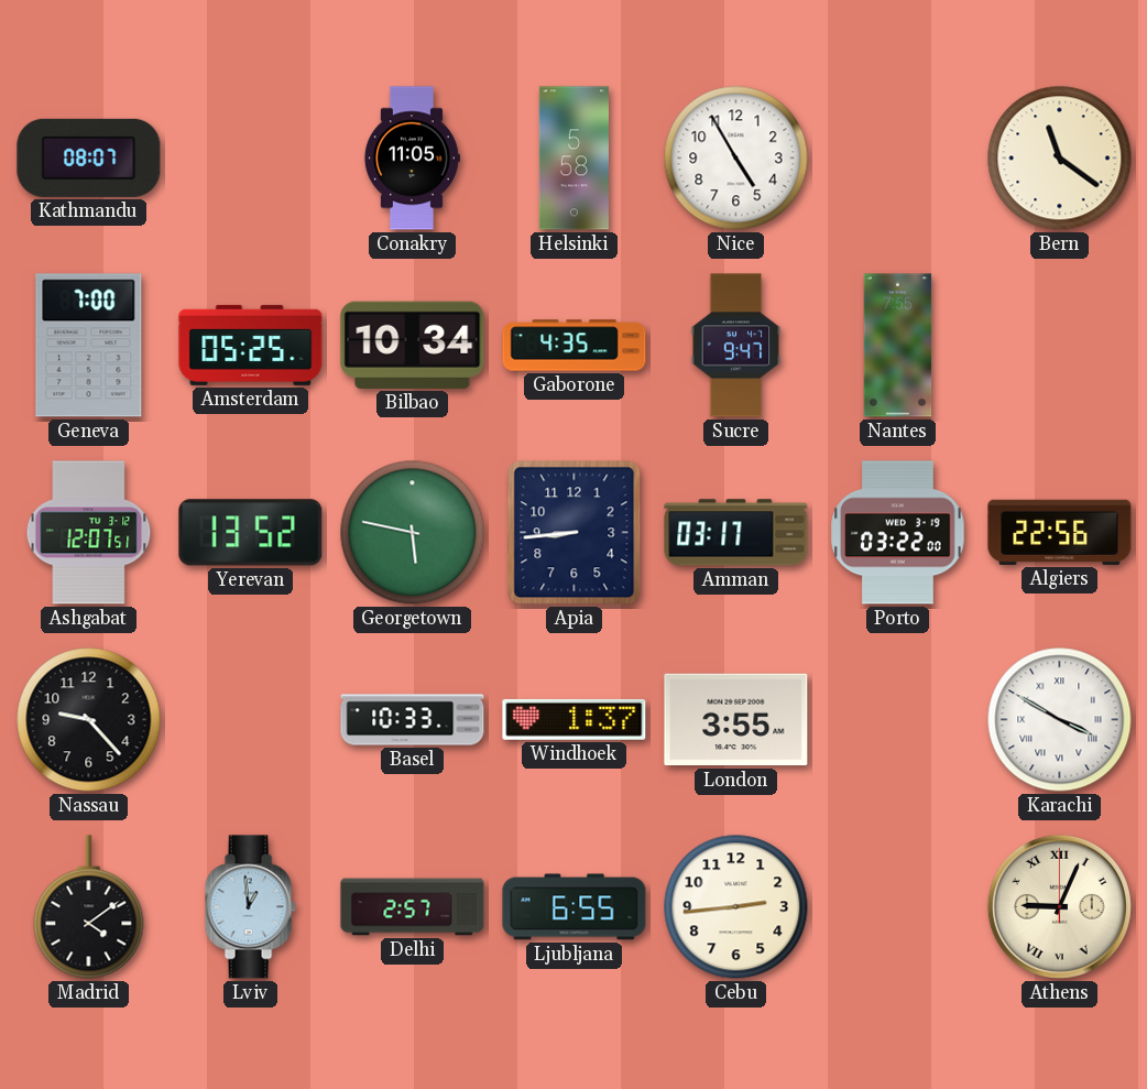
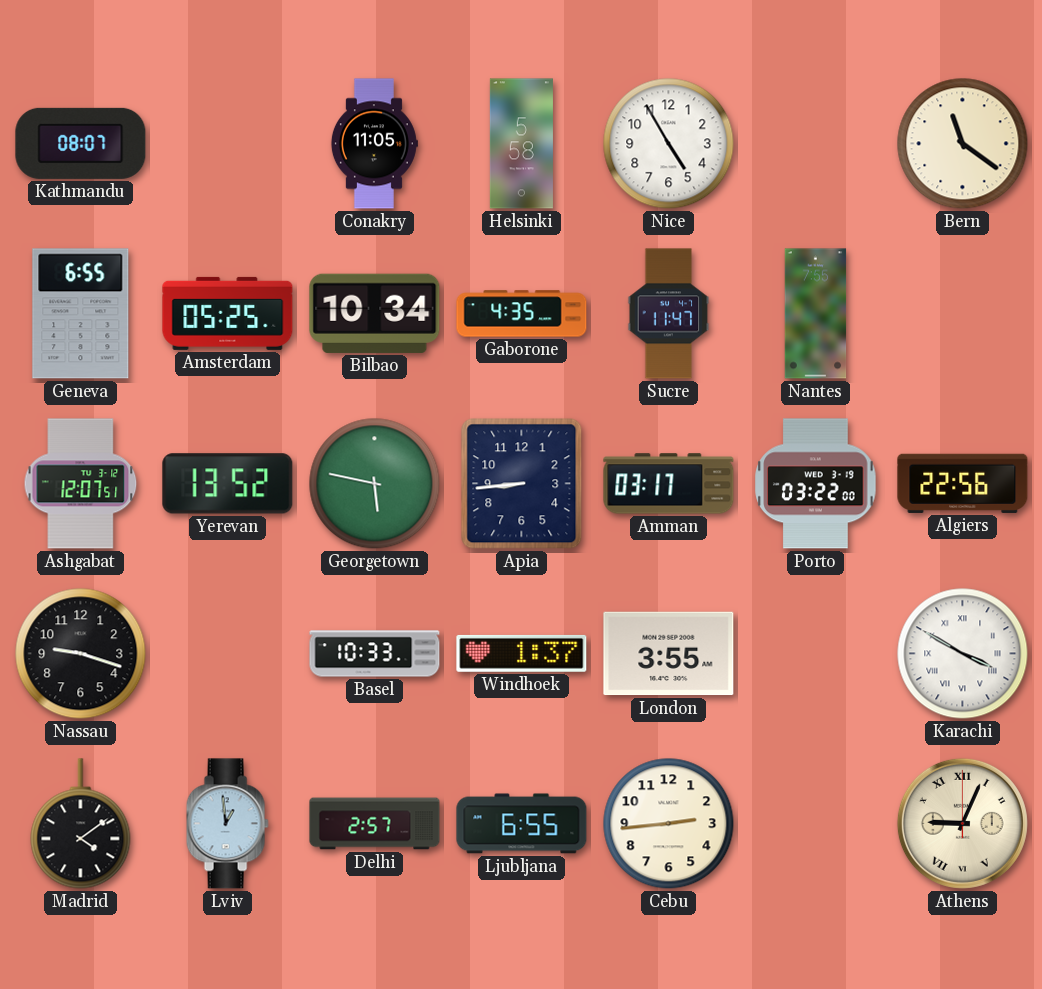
Geneva: 7:00 -> 6:55 (81, 314)
Sucre: 9:47 -> 11:47 (669, 314)
Nassau: 9:23 -> 9:18 (81, 654)
